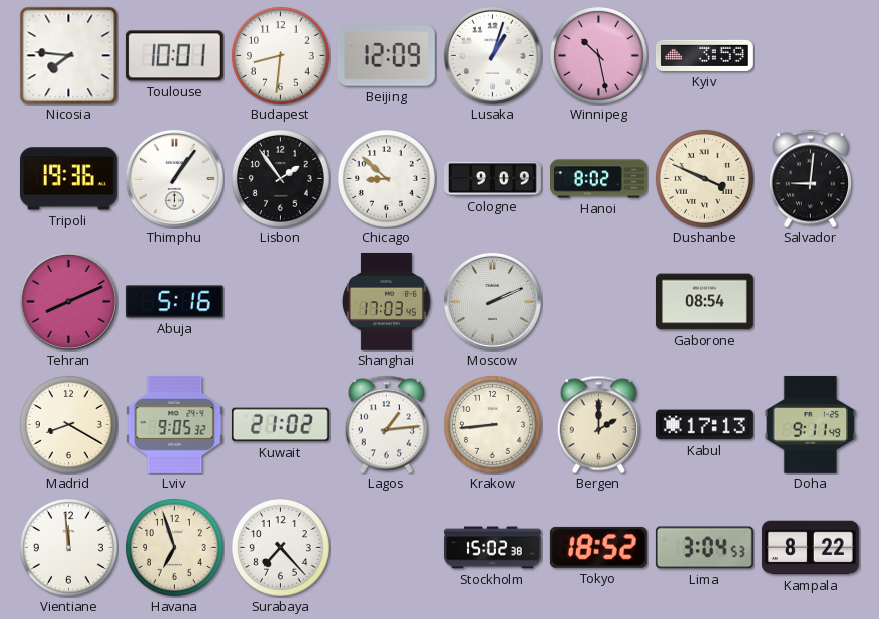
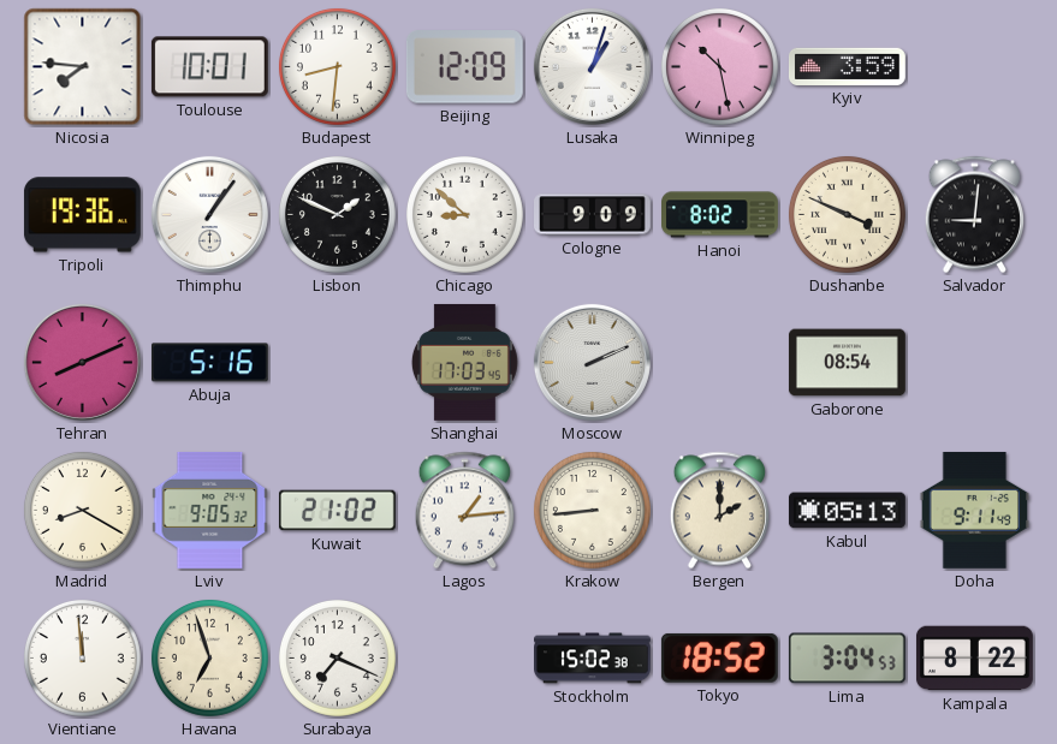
Lisbon: 1:54 -> 1:49 (337, 214)
Kabul: 17:13 -> 05:13 (847, 511)
Surabaya: 7:23 -> 7:19 (337, 657)
